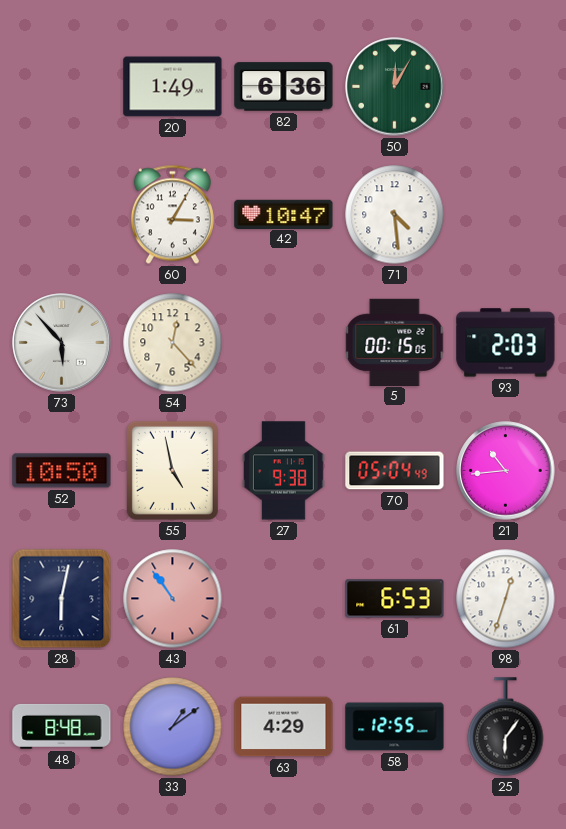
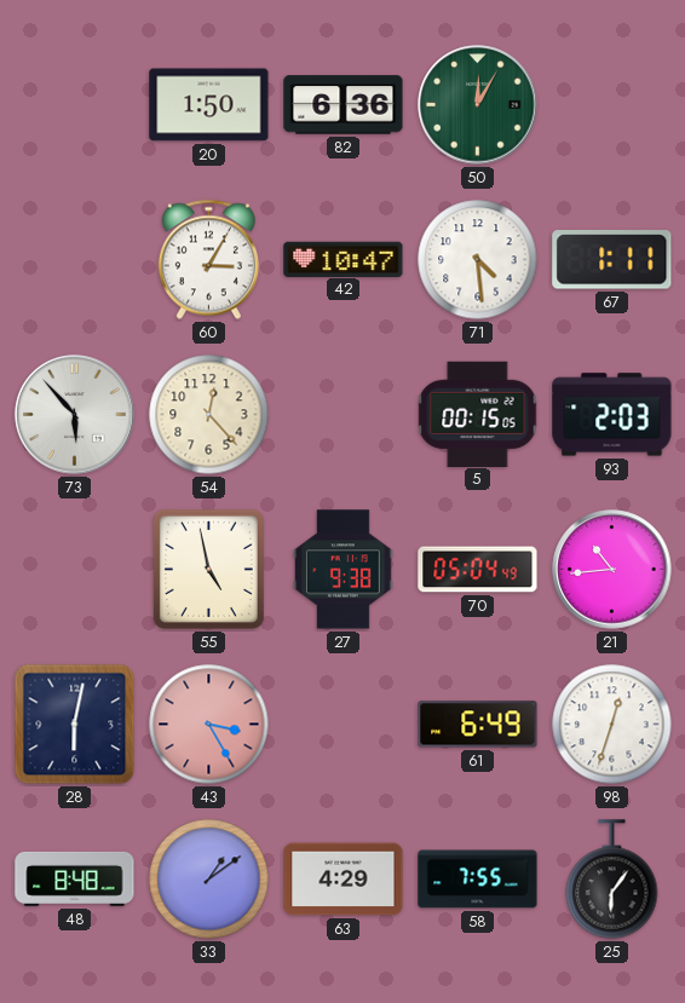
20: 1:49 -> 1:50 (209, 105)
67: none -> 1:11 (612, 260)
52: 10:50 -> none (62, 471)
43: 10:54 -> 3:25 (209, 725)
61: 6:53 -> 6:49 (478, 725)
58: 12:55 -> 7:55 (478, 880)
